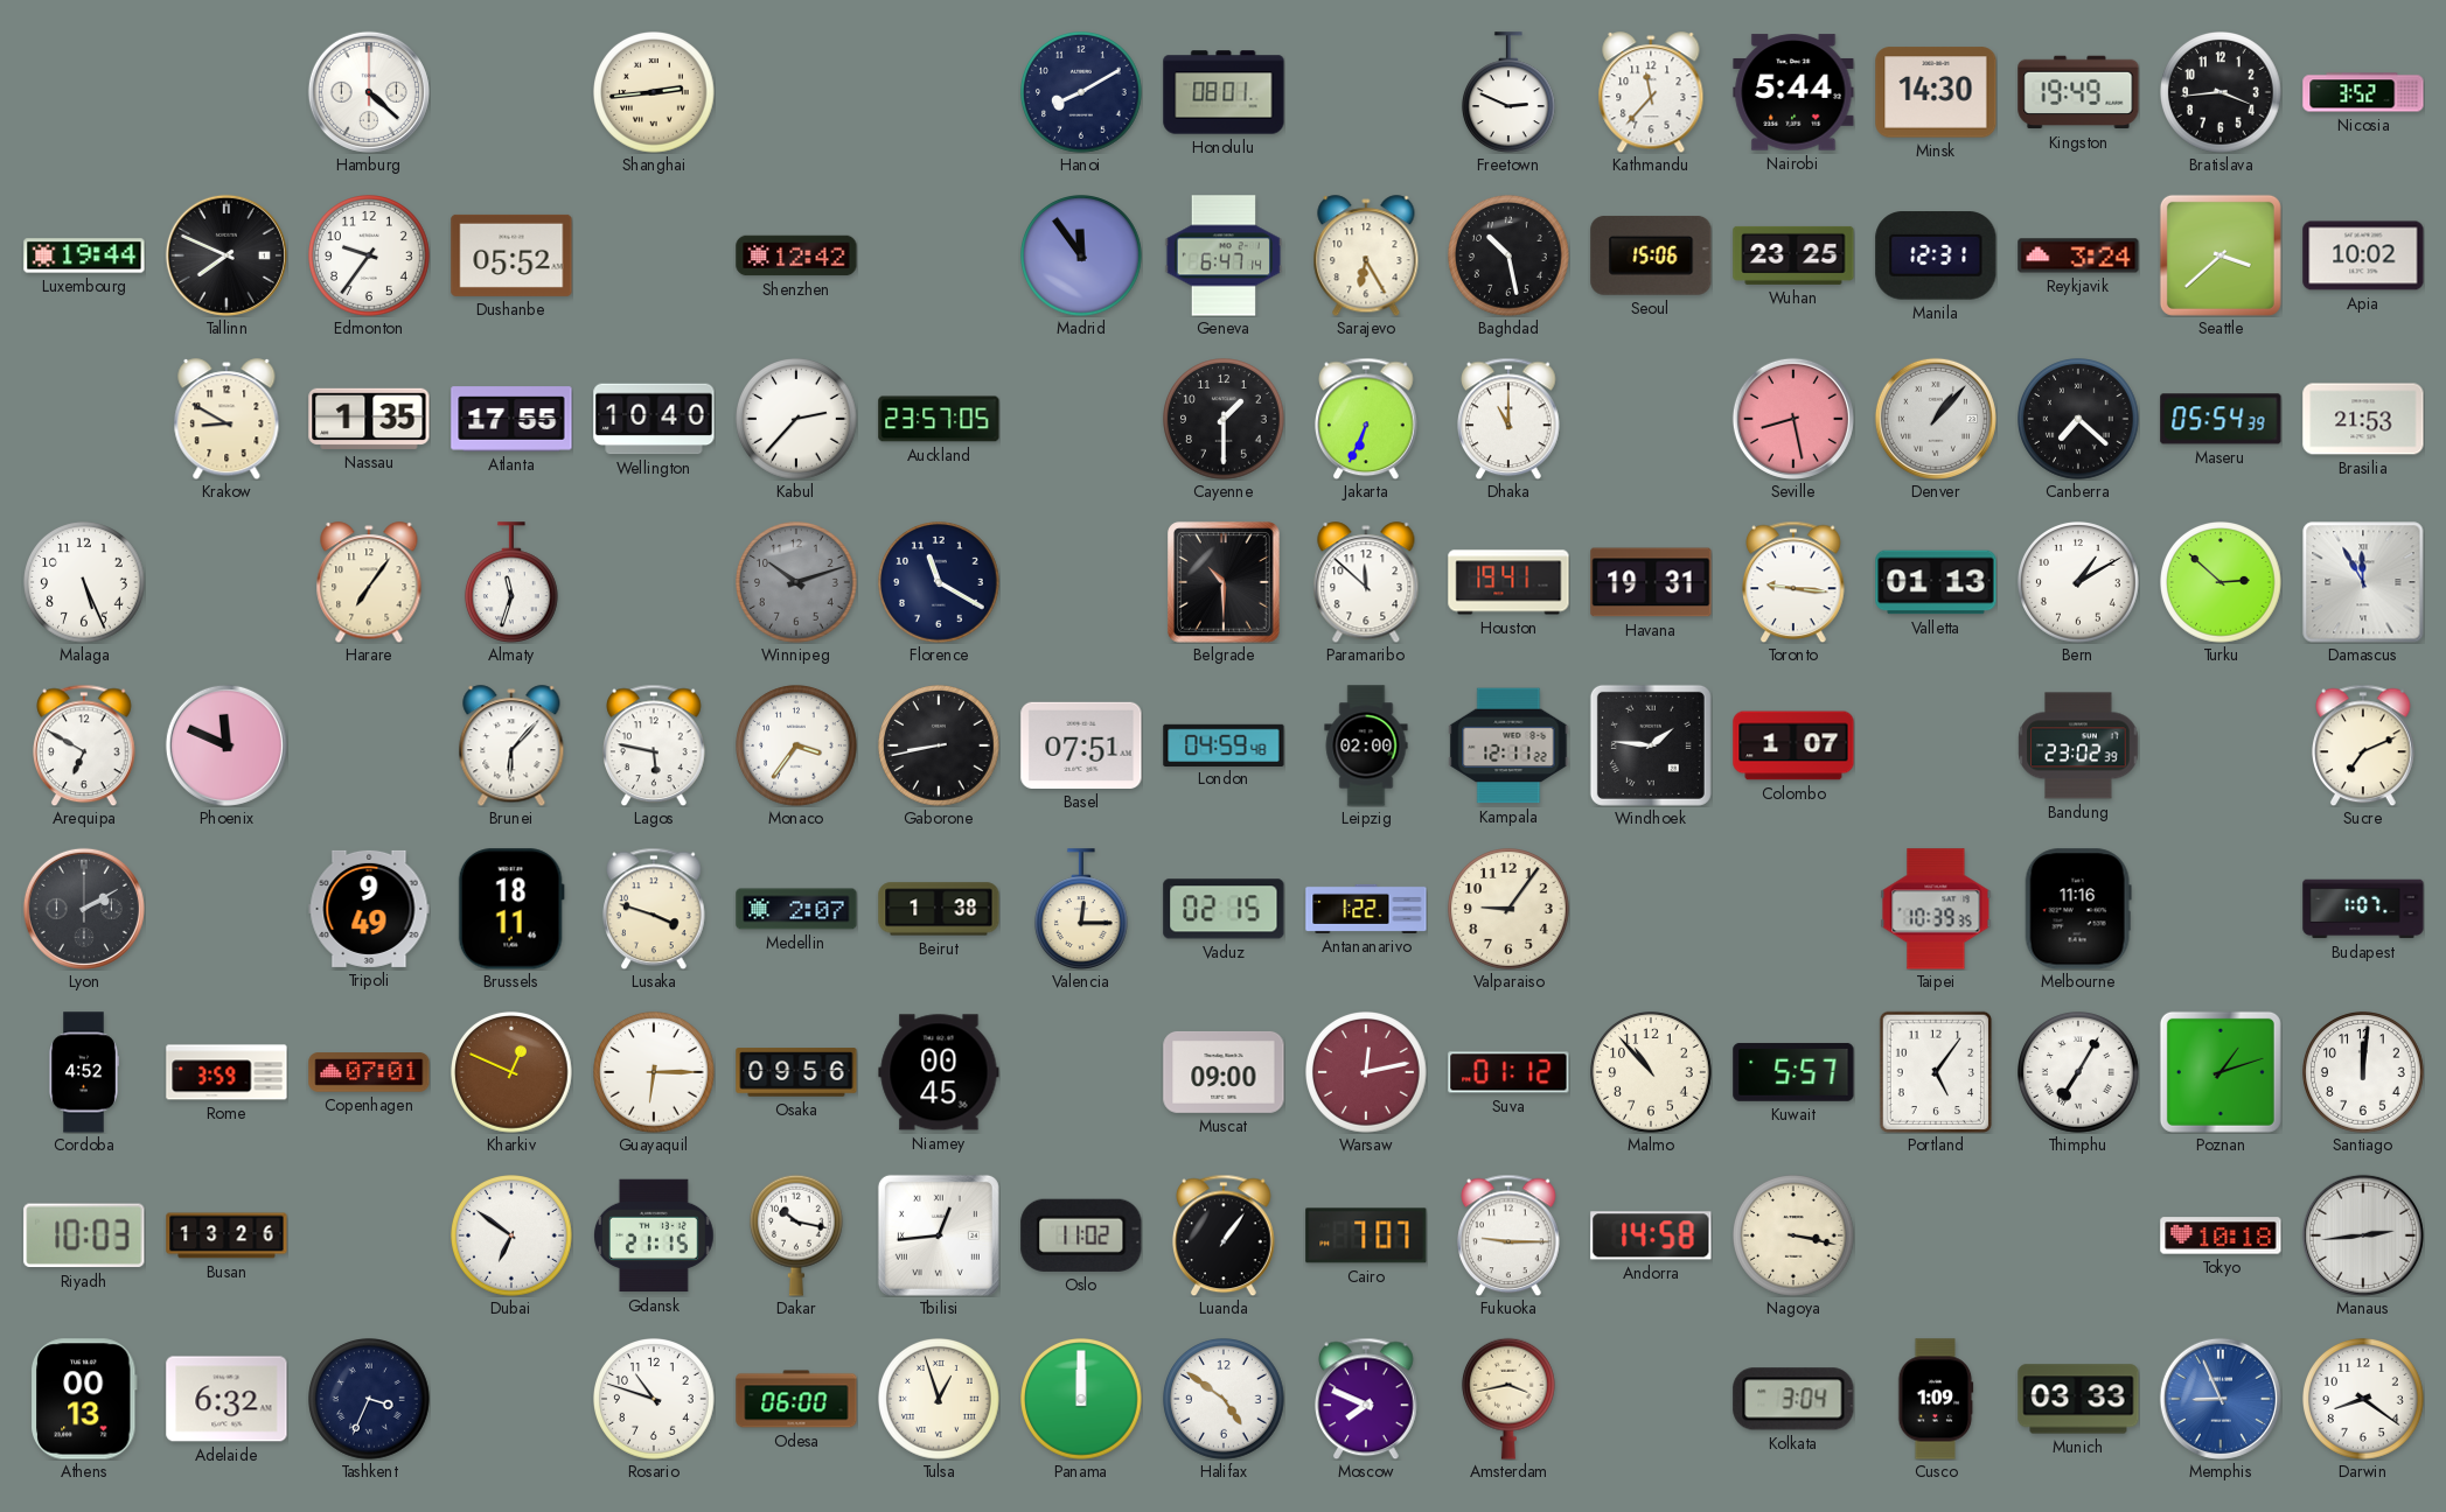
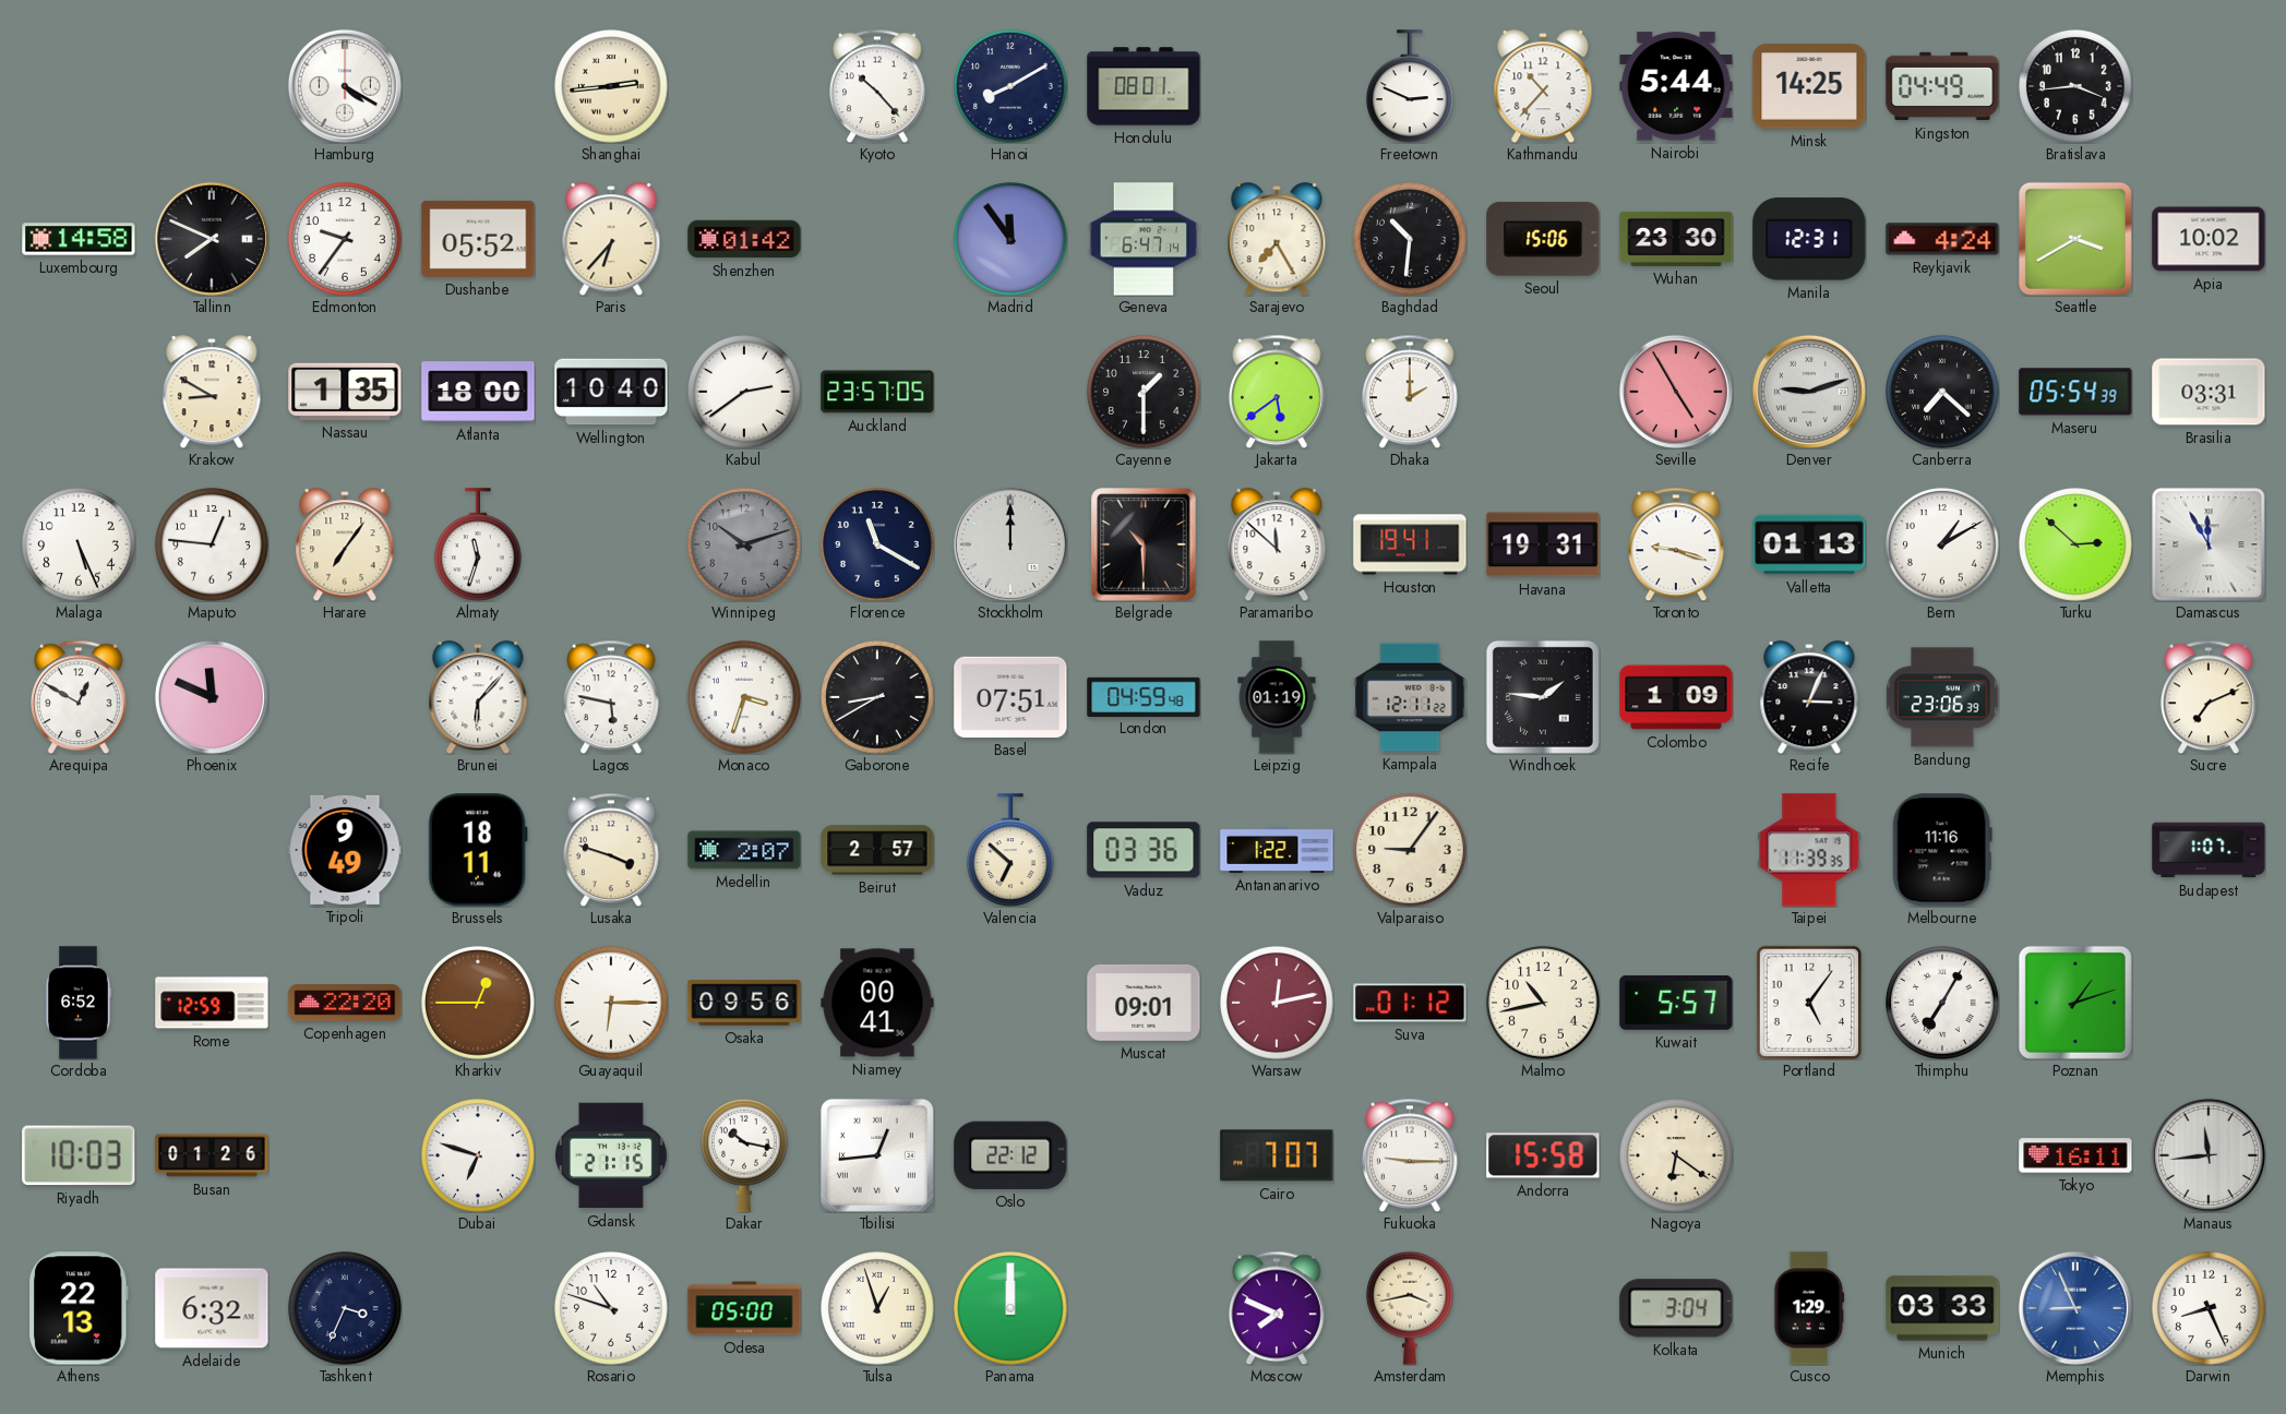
Hamburg: 4:22 -> 4:20 (345, 86)
Kyoto: none -> 10:23 (878, 86)
Kathmandu: 11:37 -> 10:37 (1543, 86)
Minsk: 14:30 -> 14:25 (1809, 86)
Kingston: 19:49 -> 04:49 (1942, 86)
Nicosia: 3:52 -> none (2363, 92)
Luxembourg: 19:44 -> 14:58 (79, 239)
Paris: none -> 6:37 (611, 239)
Shenzhen: 12:42 -> 01:42 (744, 239)
Sarajevo: 6:25 -> 7:25 (1277, 239)
Baghdad: 10:28 -> 10:31 (1411, 240)
Wuhan: 23:25 -> 23:30 (1676, 239)
Reykjavik: 3:24 -> 4:24 (1942, 239)
Seattle: 3:38 -> 3:40 (2075, 239)
Atlanta: 17:55 -> 18:00 (478, 392)
Kabul: 2:37 -> 2:39 (745, 393)
Jakarta: 6:34 -> 5:39 (1278, 392)
Dhaka: 11:00 -> 2:00 (1411, 392)
Seville: 8:28 -> 4:55 (1676, 392)
Denver: 1:07 -> 9:12 (1809, 392)
Brasilia: 21:53 -> 03:31 (2209, 392)
Maputo: none -> 12:46 (213, 546)
Stockholm: none -> 12:00 (1010, 544)
Toronto: 9:16 -> 9:18 (1677, 544)
Arequipa: 6:50 -> 12:50 (80, 697)
Monaco: 3:36 -> 3:33 (745, 698)
Gaborone: 8:43 -> 8:40 (878, 698)
Leipzig: 02:00 -> 01:19 (1277, 697)
Colombo: 1:07 -> 1:09 (1676, 697)
Recife: none -> 3:04 (1809, 697)
Bandung: 23:02 -> 23:06 (1942, 697)
Lyon: 2:10 -> none (84, 909)
Beirut: 1:38 -> 2:57 (877, 850)
Valencia: 12:15 -> 6:52 (1010, 850)
Vaduz: 02:15 -> 03:36 (1144, 850)
Taipei: 10:39 -> 11:39 (1809, 850)
Cordoba: 4:52 -> 6:52 (79, 1003)
Rome: 3:59 -> 12:59 (212, 1003)
Copenhagen: 07:01 -> 22:20 (345, 1003)
Kharkiv: 12:49 -> 12:45 (479, 1004)
Niamey: 00:45 -> 00:41 (877, 1003)
Muscat: 09:00 -> 09:01 (1144, 1003)
Malmo: 10:53 -> 10:43 (1544, 1004)
Santiago: 12:01 -> none (2364, 1073)
Busan: 13:26 -> 01:26 (212, 1155)
Dubai: 6:51 -> 6:48 (479, 1157)
Oslo: 11:02 -> 22:12 (1010, 1155)
Luanda: 1:06 -> none (1225, 1235)
Andorra: 14:58 -> 15:58 (1543, 1155)
Nagoya: 3:17 -> 6:21 (1677, 1157)
Tokyo: 10:18 -> 16:11 (2075, 1155)
Manaus: 2:44 -> 11:44 (2209, 1155)
Athens: 00:13 -> 22:13 (79, 1308)
Odesa: 06:00 -> 05:00 (744, 1308)
Halifax: 4:51 -> none (1225, 1400)
Cusco: 1:09 -> 1:29 (1809, 1308)
Darwin: 8:21 -> 8:26 (2210, 1309)
